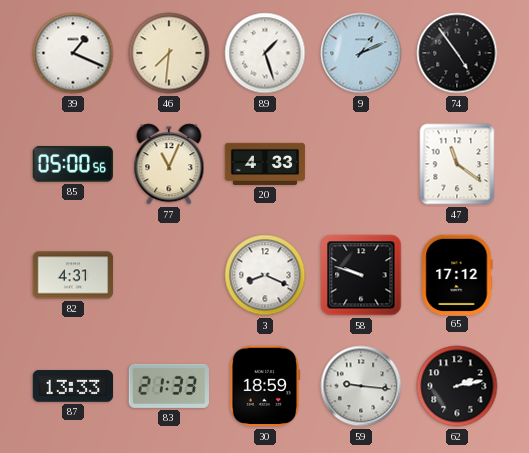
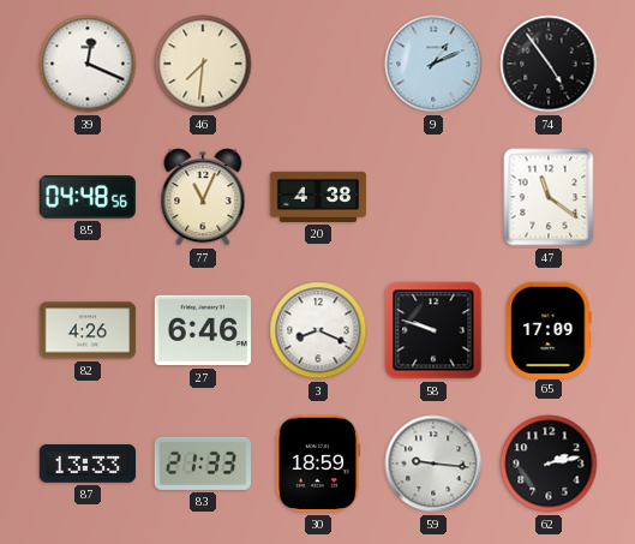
39: 1:19 -> 12:19 (88, 64)
89: 1:27 -> none (265, 53)
85: 05:00 -> 04:48 (86, 197)
20: 4:33 -> 4:38 (318, 197)
82: 4:31 -> 4:26 (88, 330)
27: none -> 6:46 (202, 330)
65: 17:12 -> 17:09 (549, 329)
